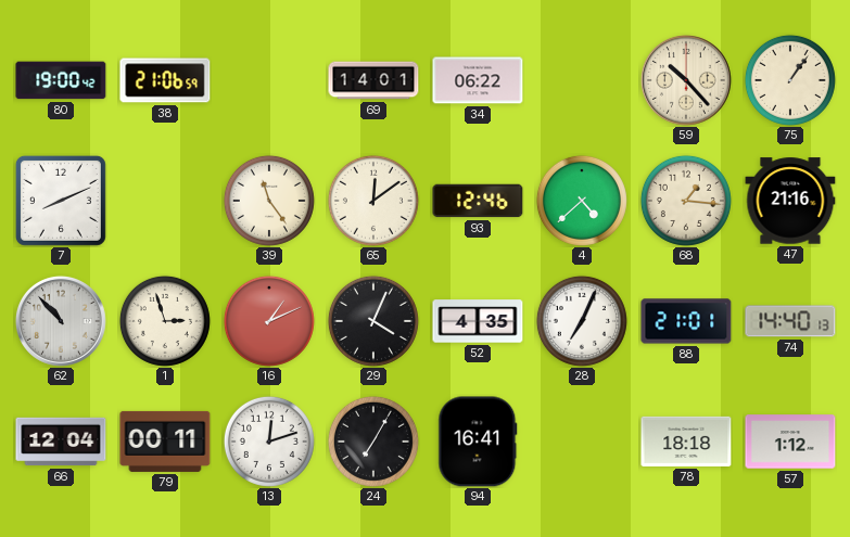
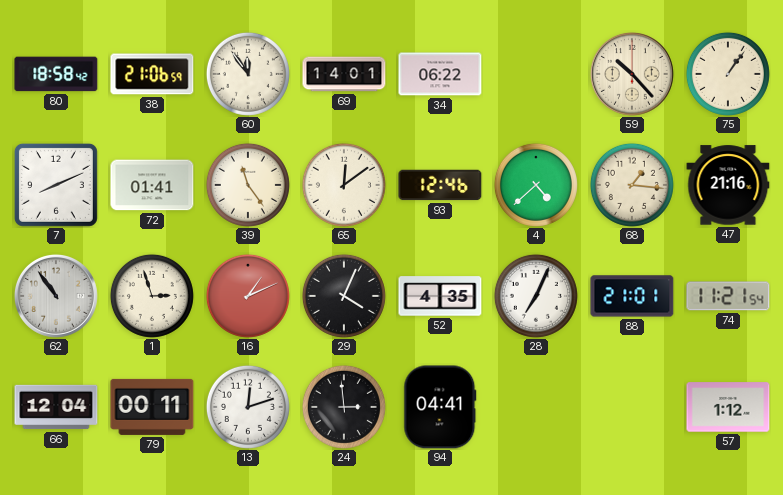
80: 19:00 -> 18:58 (56, 74)
60: none -> 11:54 (248, 74)
72: none -> 01:41 (152, 185)
62: 10:53 -> 10:54 (56, 296)
74: 14:40 -> 11:21 (728, 296)
24: 7:05 -> 2:59 (344, 407)
94: 16:41 -> 04:41 (440, 407)
78: 18:18 -> none (686, 442)
